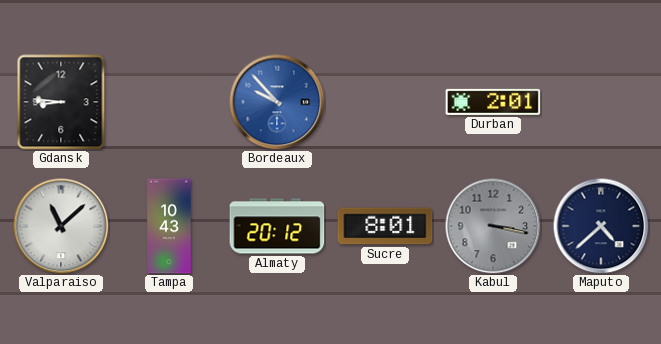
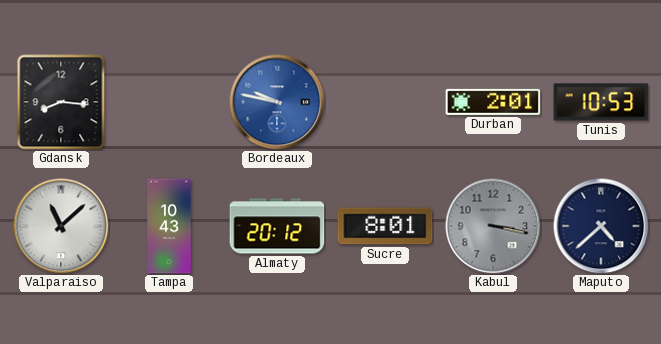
Gdansk: 8:46 -> 8:16 (61, 102)
Bordeaux: 9:53 -> 9:47 (277, 102)
Tunis: none -> 10:53 (601, 102)
